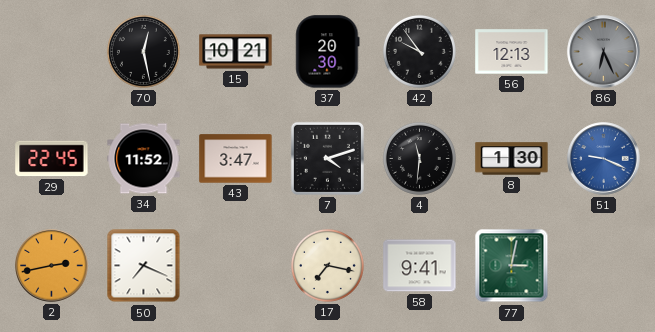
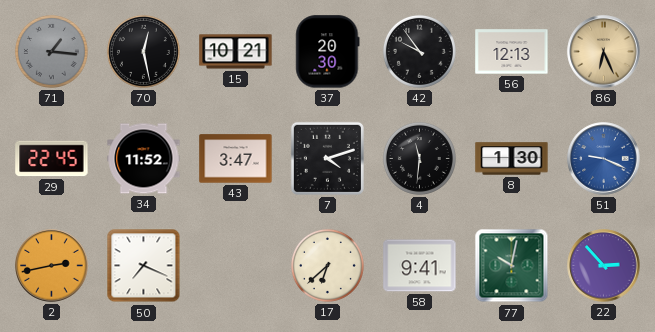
71: none -> 1:16 (51, 51)
86 dial: grey -> champagne (604, 52)
17: 7:17 -> 6:38 (327, 265)
77: 3:02 -> 10:02 (512, 266)
22: none -> 2:53 (604, 266)
